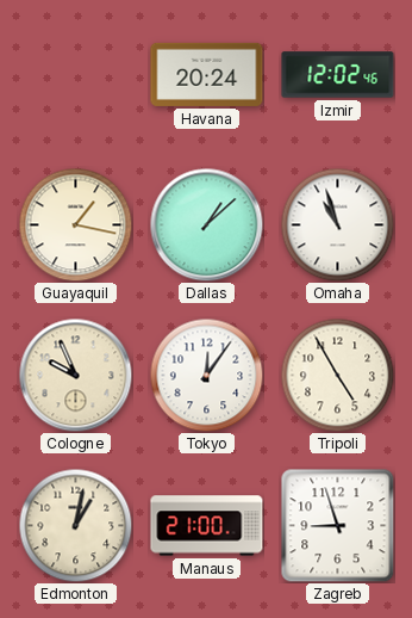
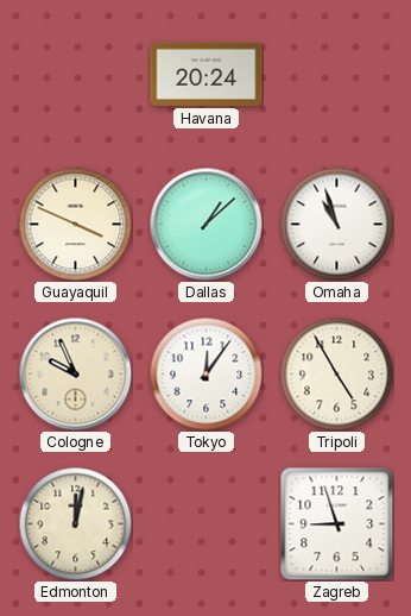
Izmir: 12:02 -> none (338, 75)
Guayaquil: 1:17 -> 3:49 (75, 224)
Edmonton: 1:02 -> 12:02 (75, 523)
Manaus: 21:00 -> none (207, 526)
